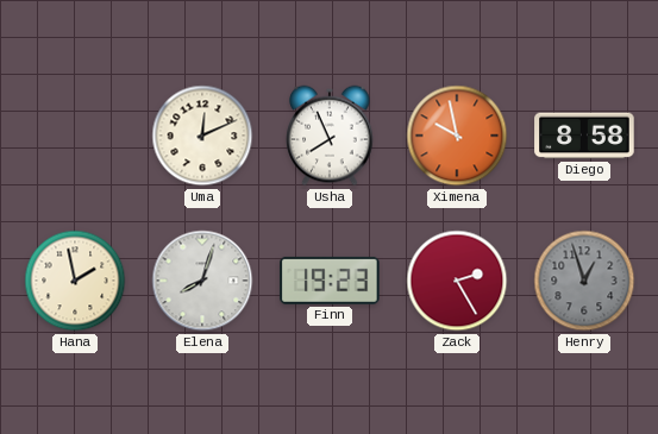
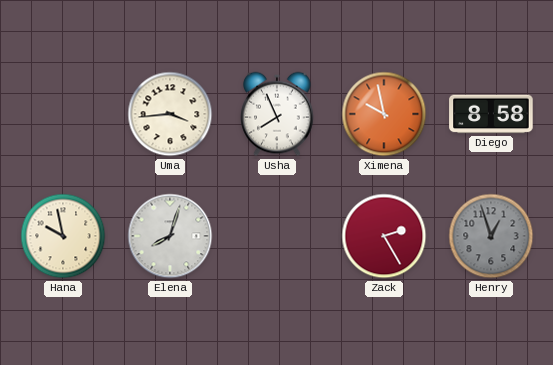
Uma: 12:11 -> 3:44 (170, 114)
Hana: 1:58 -> 9:58 (63, 236)
Finn: 19:23 -> none (330, 281)
